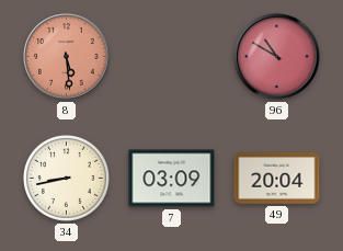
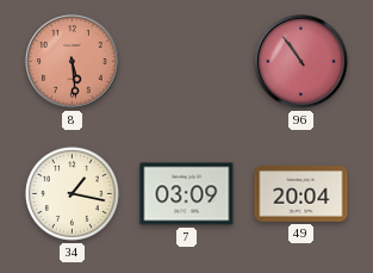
96: 10:50 -> 10:54 (301, 62)
34: 8:43 -> 1:17 (72, 193)
